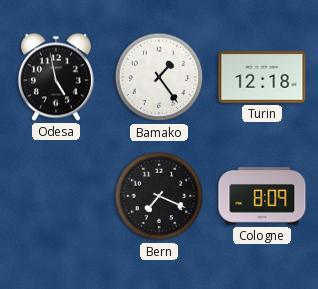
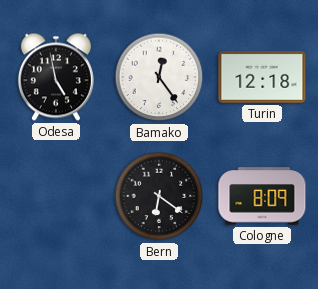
Bamako: 1:24 -> 12:24 (159, 77)
Bern: 7:19 -> 6:21 (159, 196)
